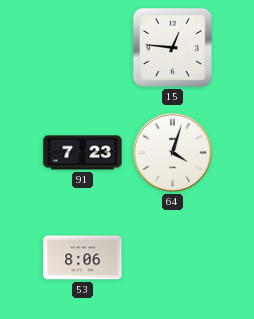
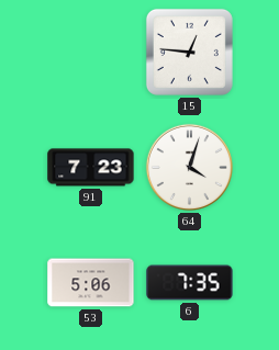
53: 8:06 -> 5:06 (91, 283)
6: none -> 7:35 (190, 283)
